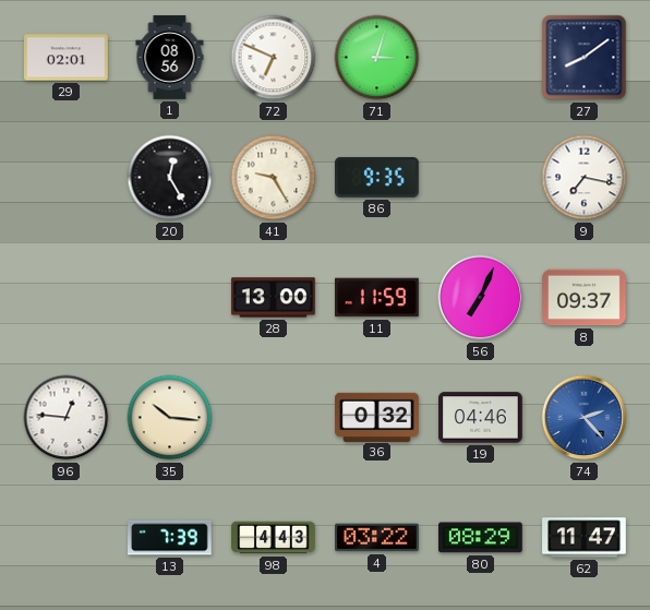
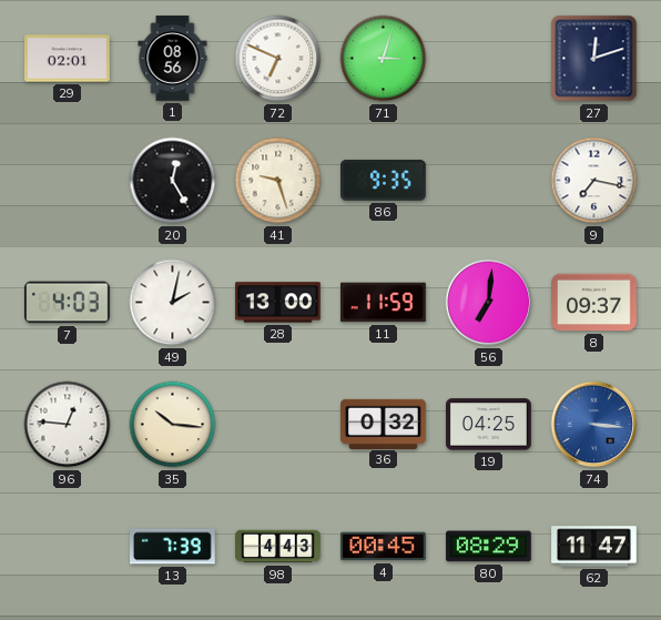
27: 8:09 -> 12:12 (594, 59)
41: 9:25 -> 9:27 (278, 181)
7: none -> 4:03 (68, 303)
49: none -> 2:02 (173, 303)
56: 7:04 -> 7:01 (489, 303)
19: 04:46 -> 04:25 (489, 425)
74: 2:23 -> 3:16 (594, 425)
4: 03:22 -> 00:45 (384, 547)
